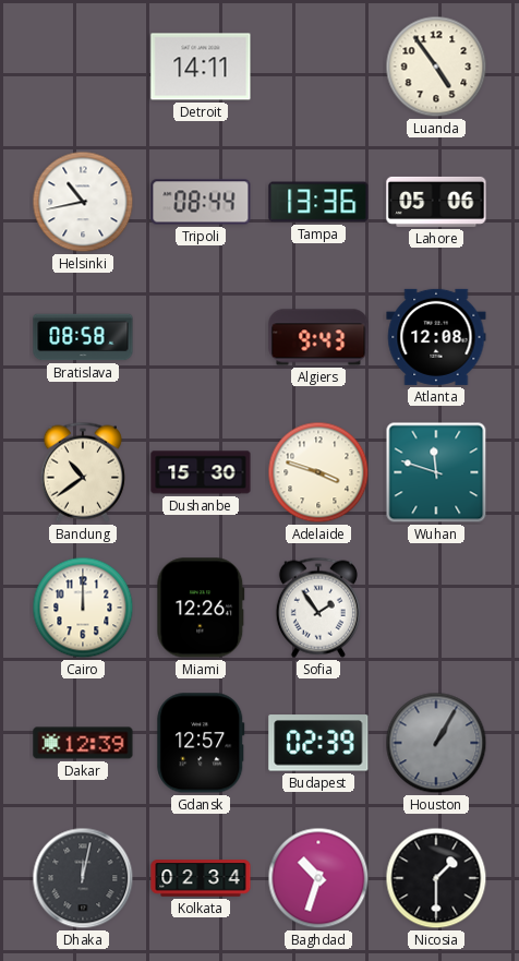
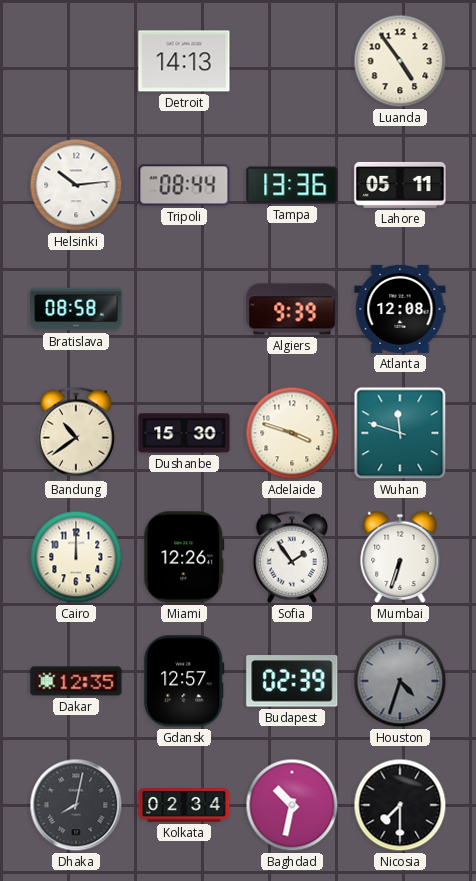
Detroit: 14:11 -> 14:13 (184, 61)
Helsinki: 10:43 -> 10:14 (76, 185)
Lahore: 05:06 -> 05:11 (400, 185)
Algiers: 9:43 -> 9:39 (292, 309)
Mumbai: none -> 6:33 (400, 557)
Dakar: 12:39 -> 12:35 (76, 681)
Houston: 1:05 -> 4:33 (400, 681)
Dhaka: 12:02 -> 8:02 (76, 805)
Baghdad: 10:33 -> 10:32 (292, 805)
Nicosia: 1:30 -> 7:30 (400, 805)
